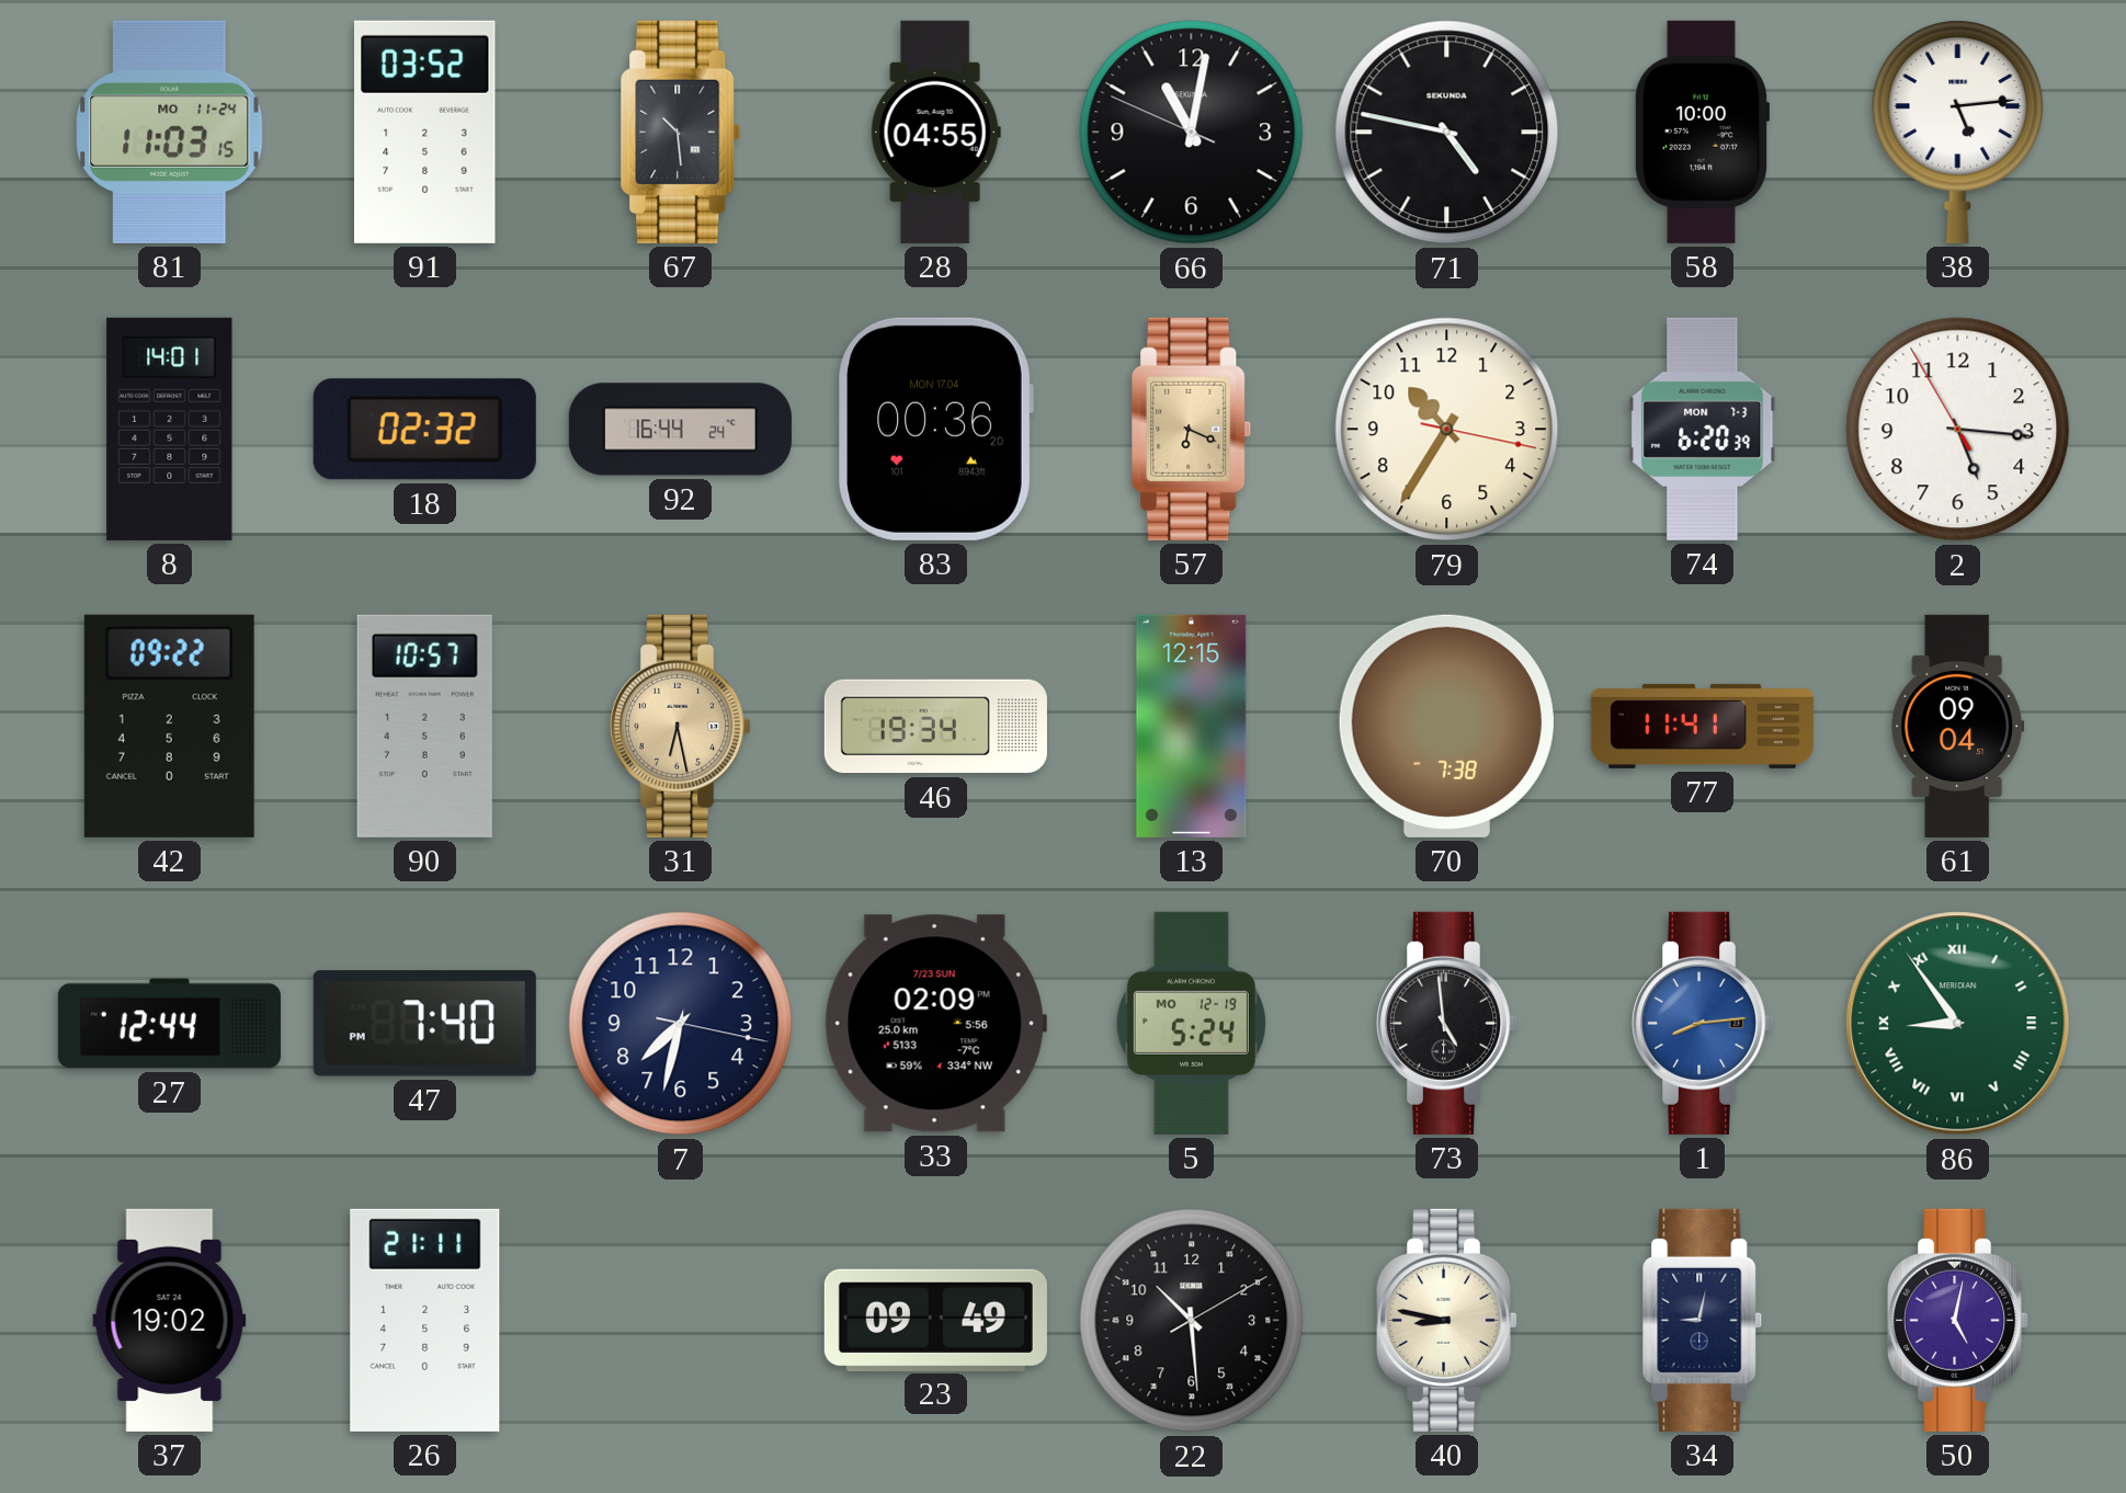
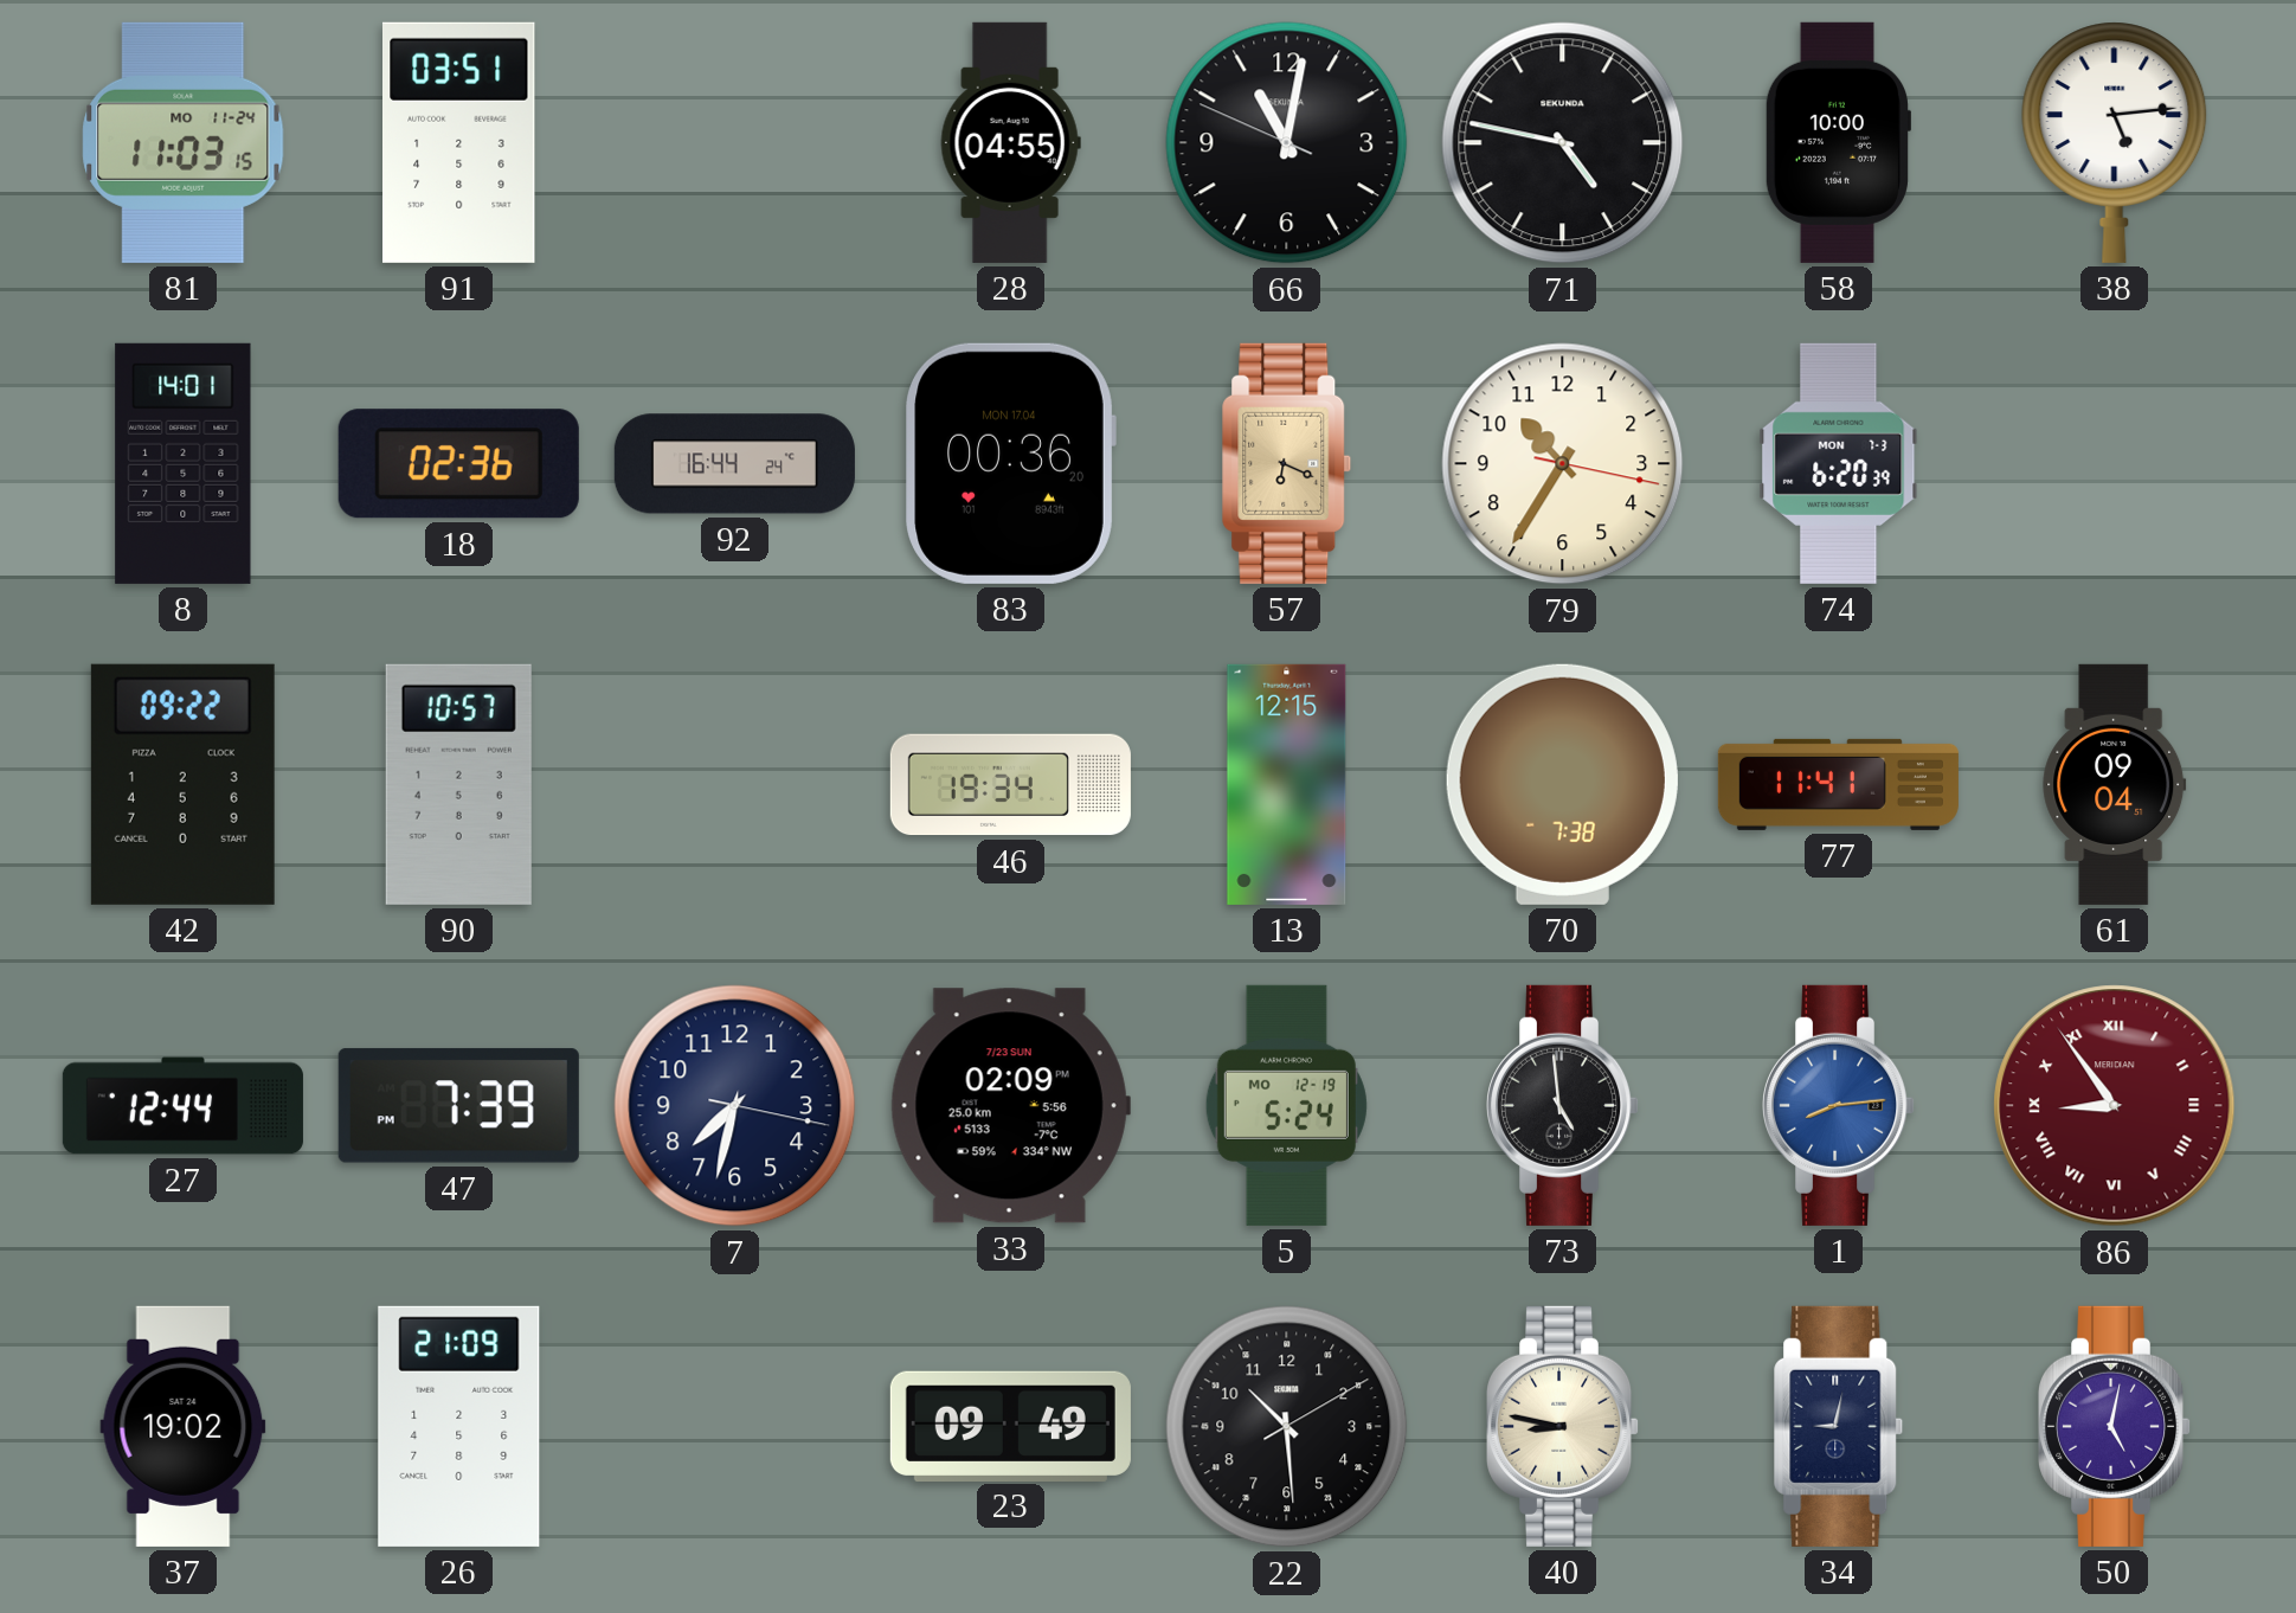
91: 03:52 -> 03:51 (459, 142)
67: 10:29 -> none (681, 132)
18: 02:32 -> 02:36 (458, 464)
2: 5:15 -> none (1958, 430)
31: 6:28 -> none (682, 726)
47: 7:40 -> 7:39 (458, 1106)
86 dial: green -> burgundy (2115, 1106)
26: 21:11 -> 21:09 (459, 1426)
